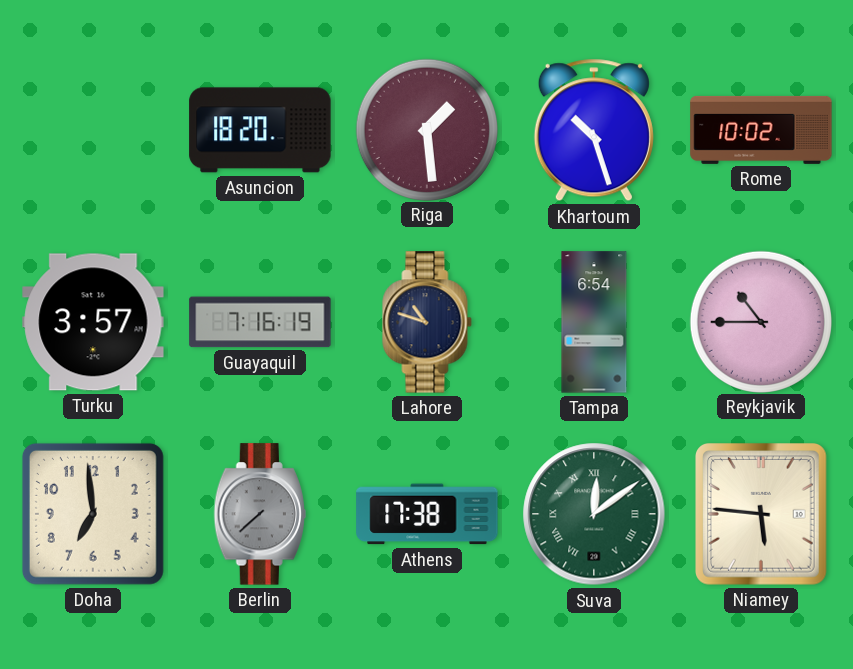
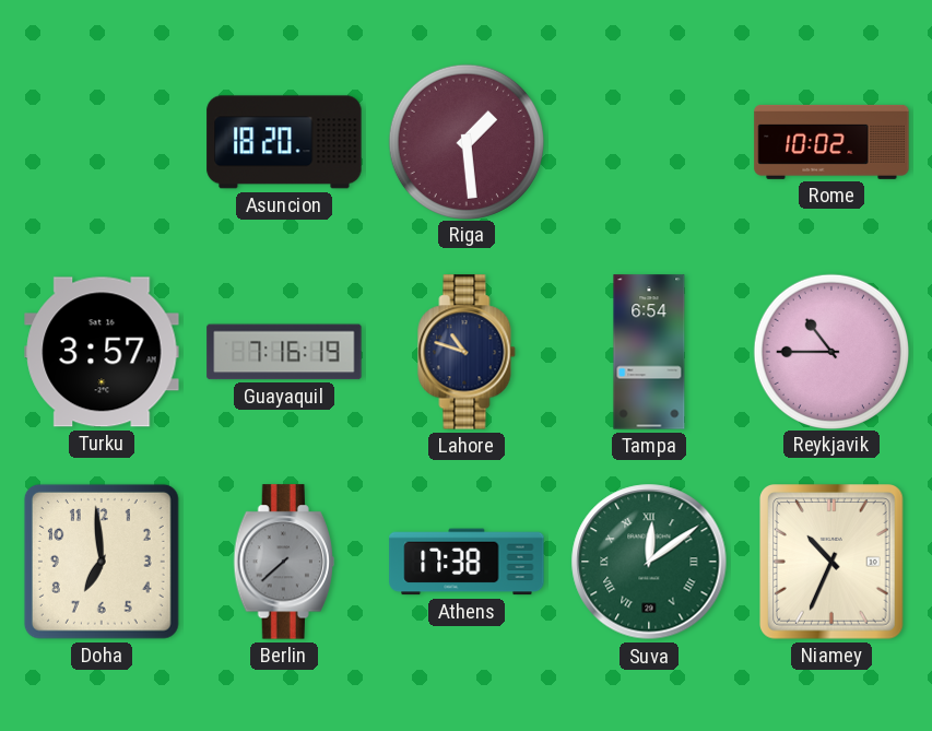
Khartoum: 10:27 -> none (594, 130)
Niamey: 5:46 -> 10:34 (833, 563)
